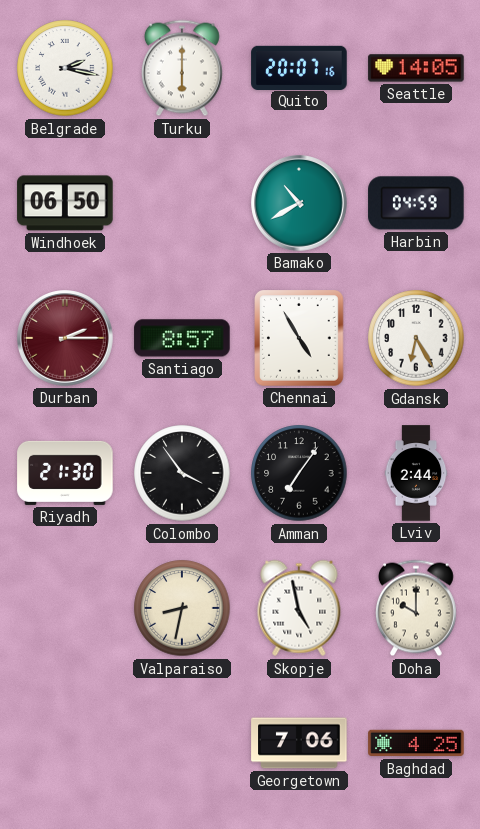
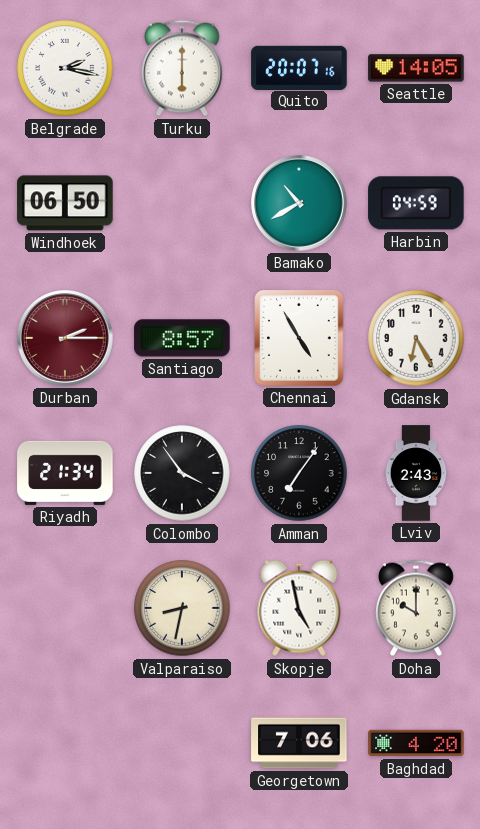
Riyadh: 21:30 -> 21:34 (65, 473)
Lviv: 2:44 -> 2:43 (416, 473)
Baghdad: 4:25 -> 4:20 (416, 743)
